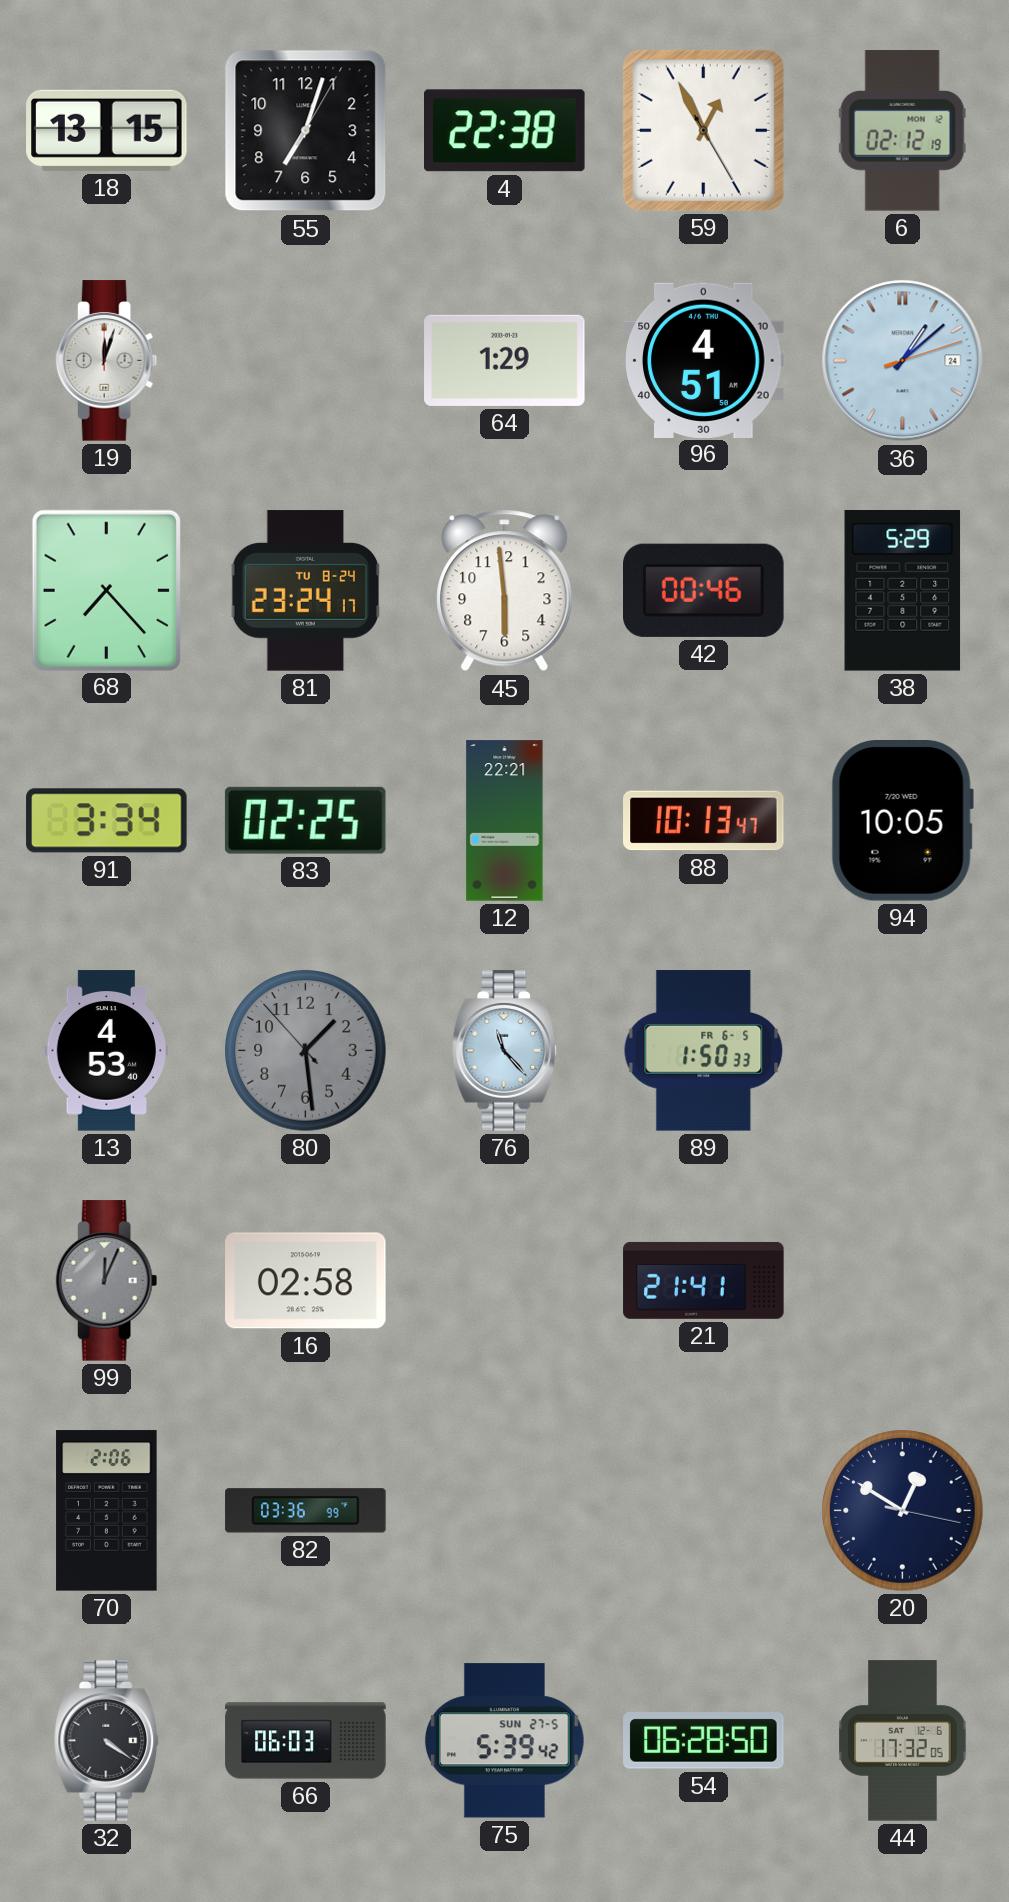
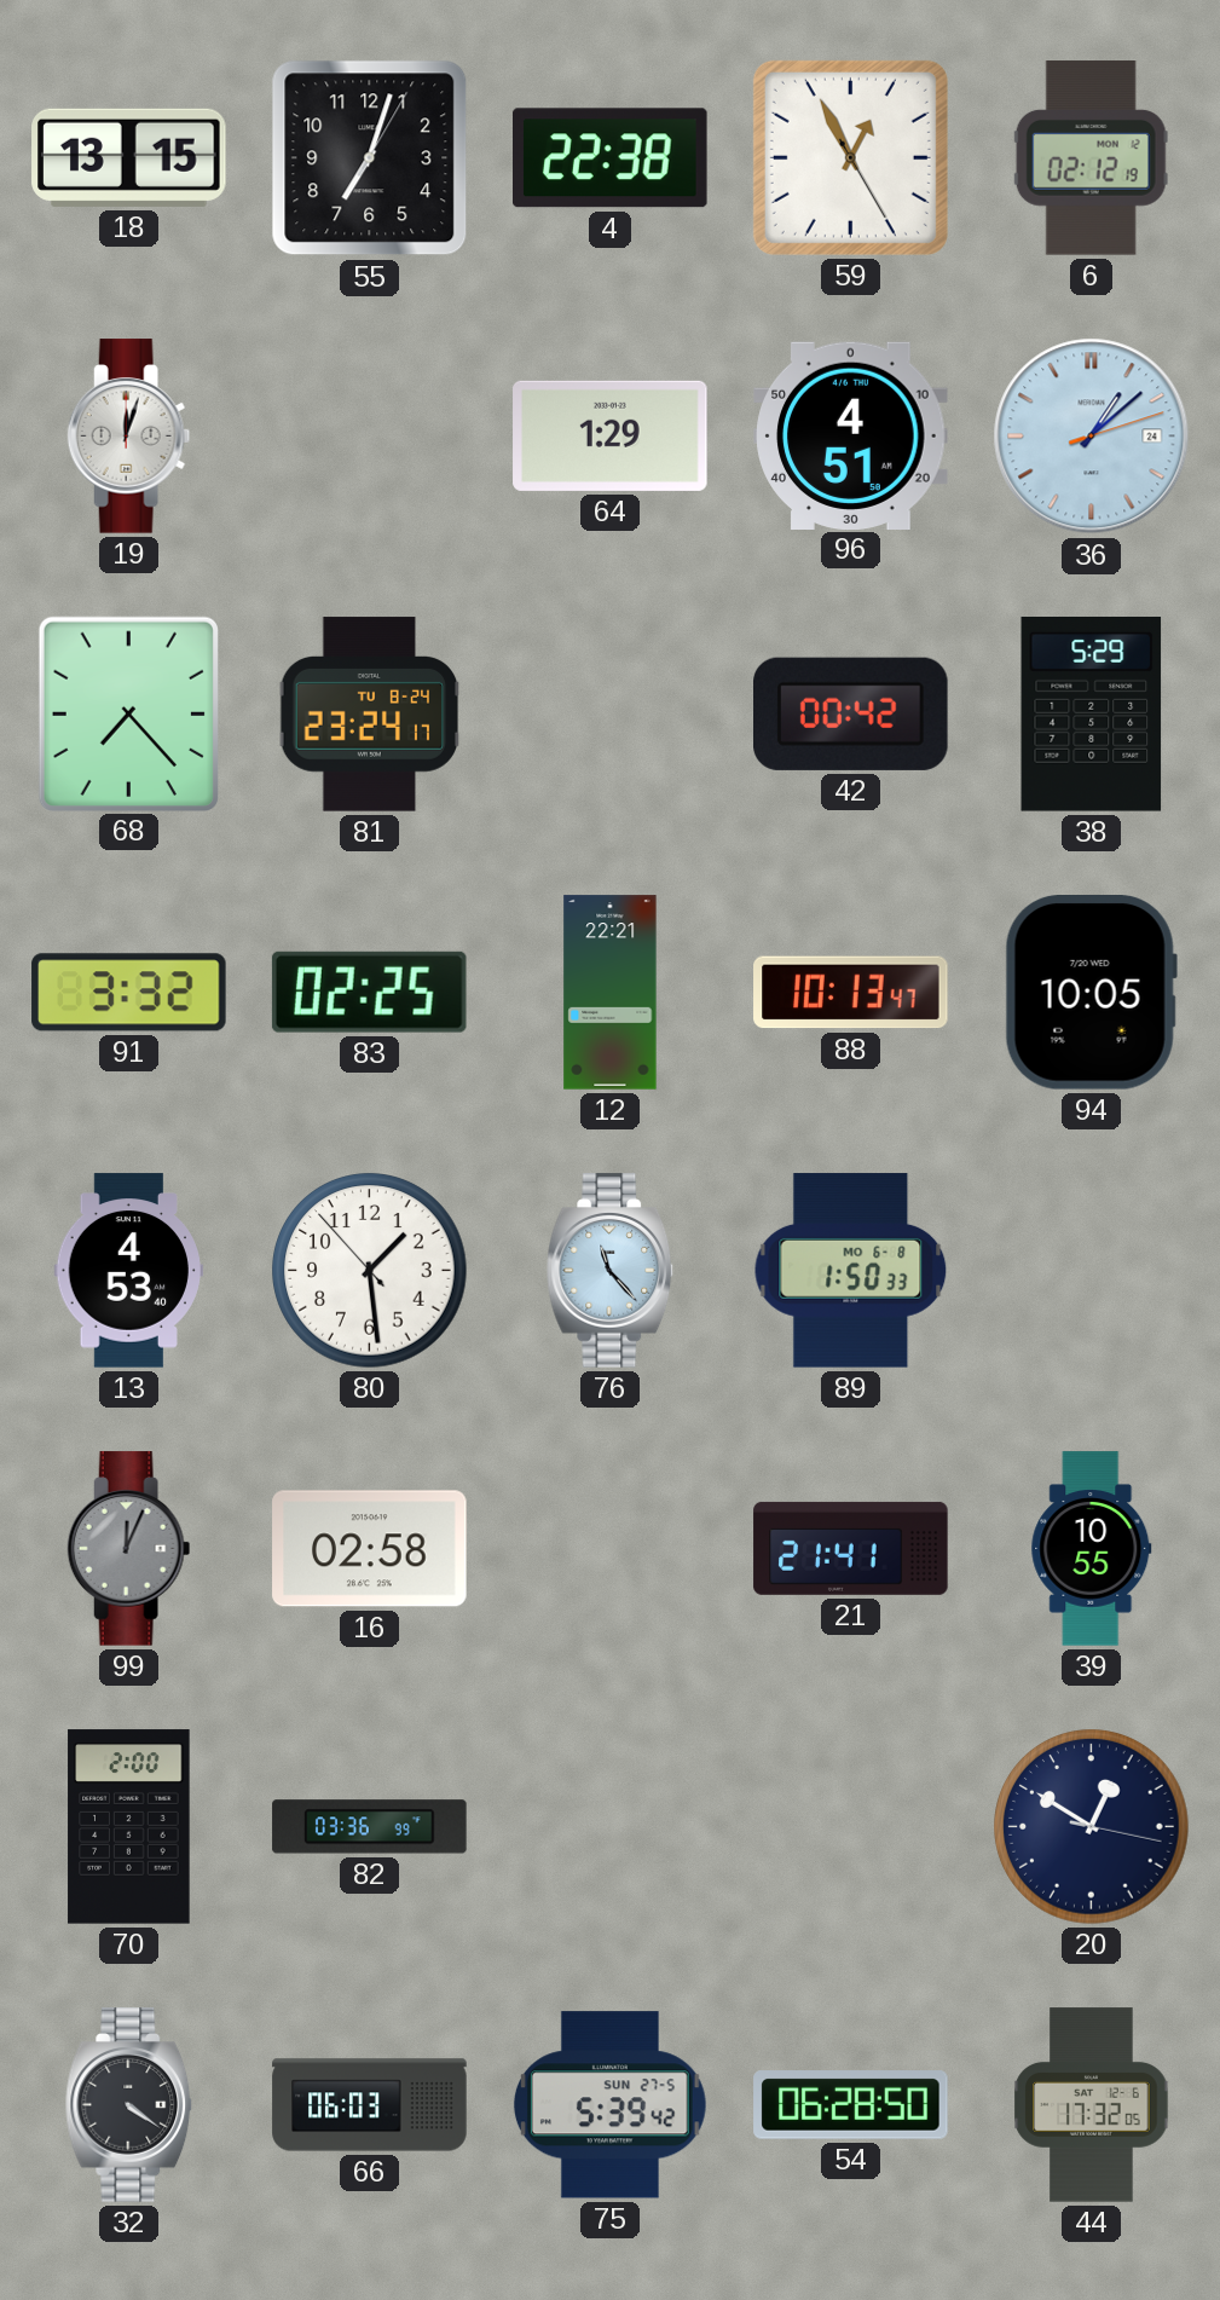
45: 5:59 -> none (505, 591)
42: 00:46 -> 00:42 (851, 713)
91: 3:34 -> 3:32 (129, 993)
80 dial: grey -> white (370, 1271)
89 date: FR 6-5 -> MO 6-8 (851, 1271)
39: none -> 10:55 (1092, 1549)
70: 2:06 -> 2:00 (129, 1827)
